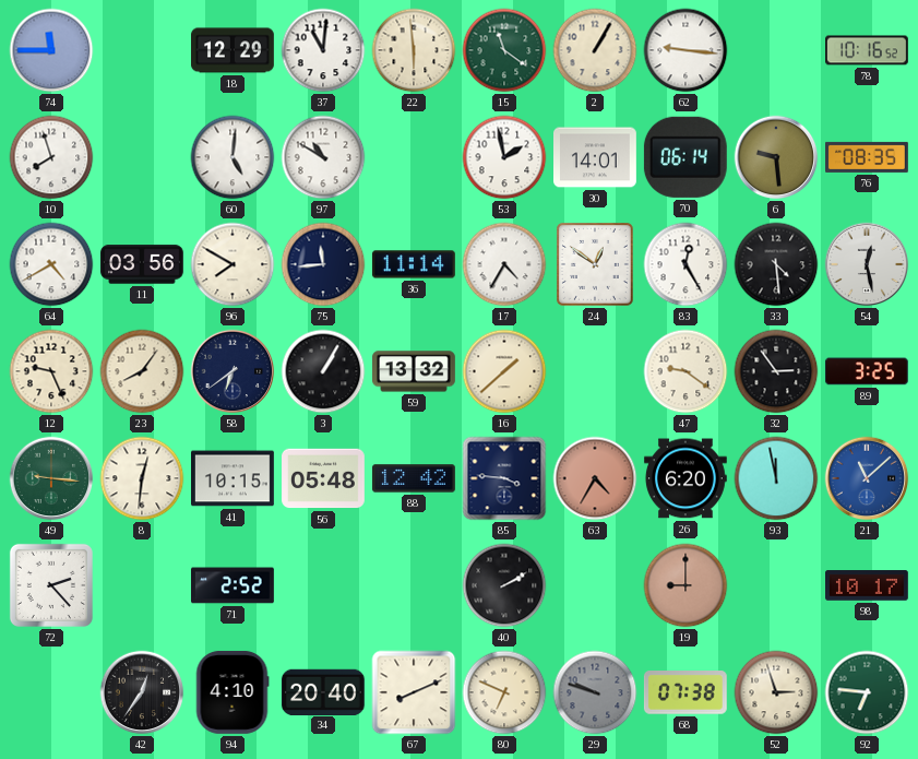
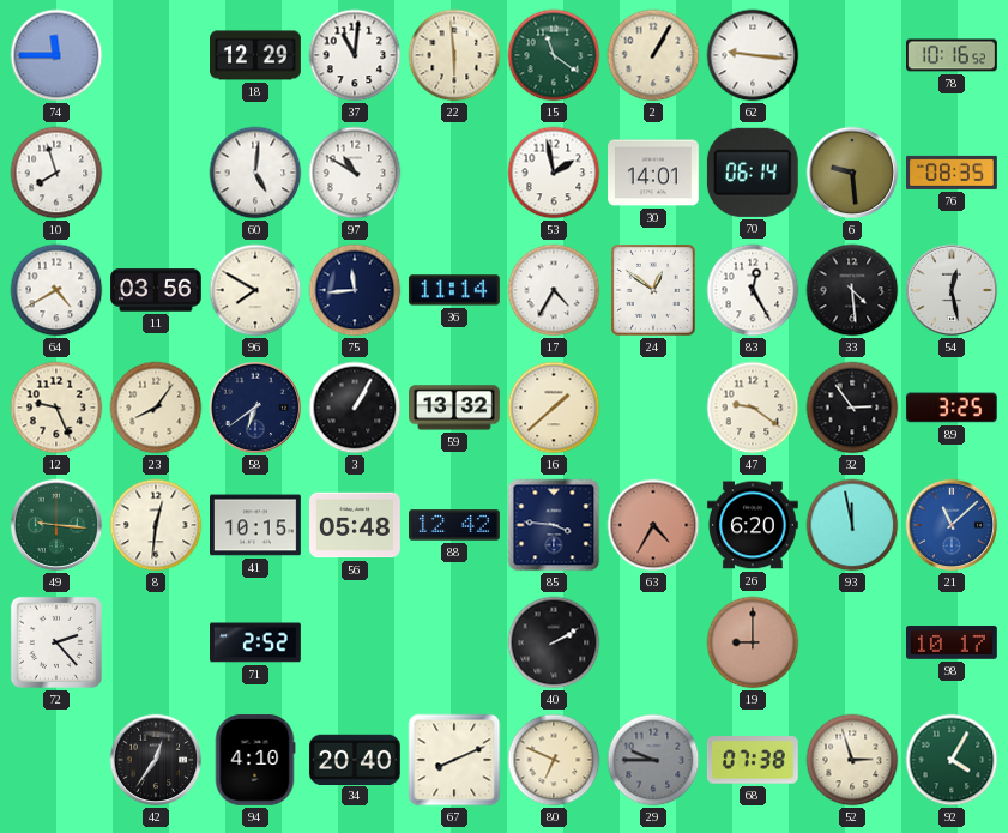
29: 9:48 -> 9:45 (653, 760)
92: 6:46 -> 4:05 (952, 760)
